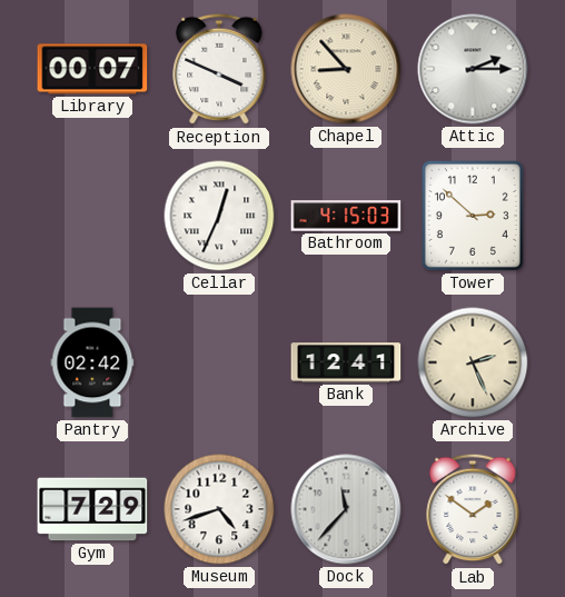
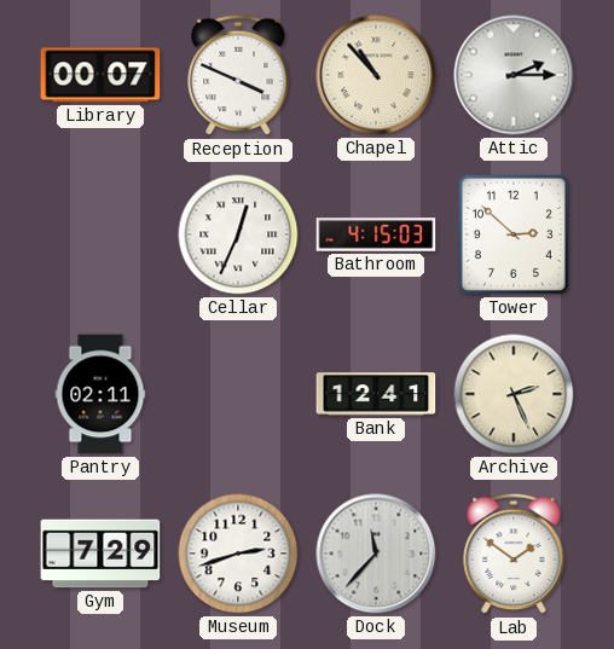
Chapel: 8:53 -> 10:53 (376, 75)
Pantry: 02:42 -> 02:11 (100, 394)
Museum: 4:42 -> 2:42 (238, 554)
